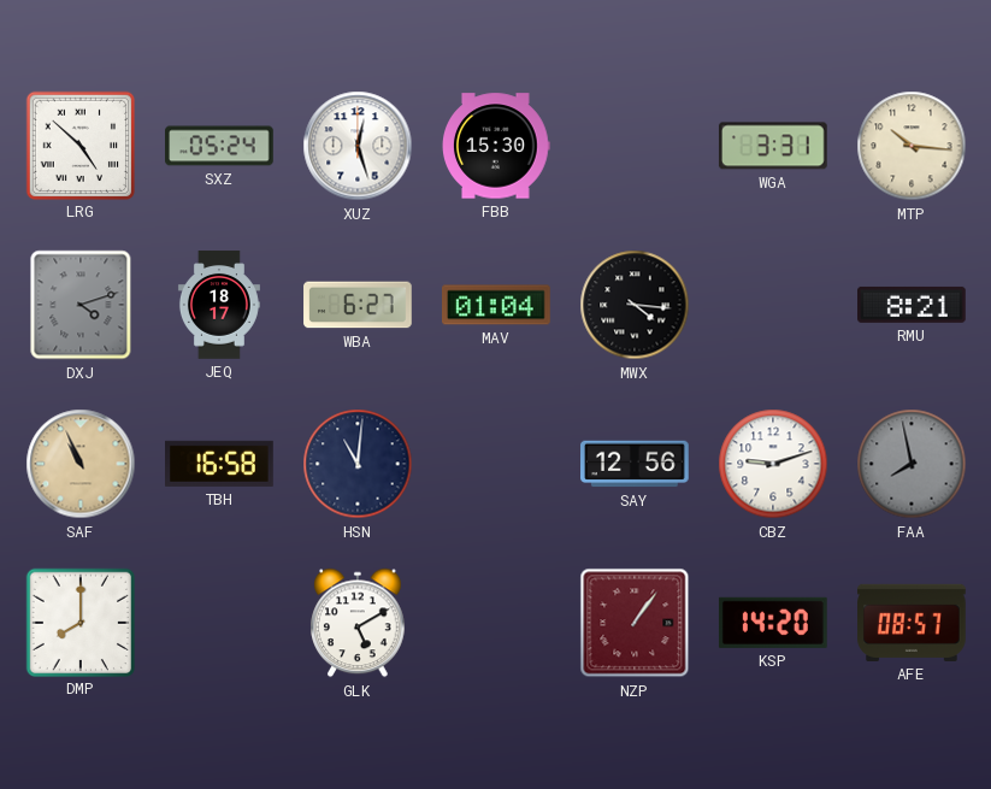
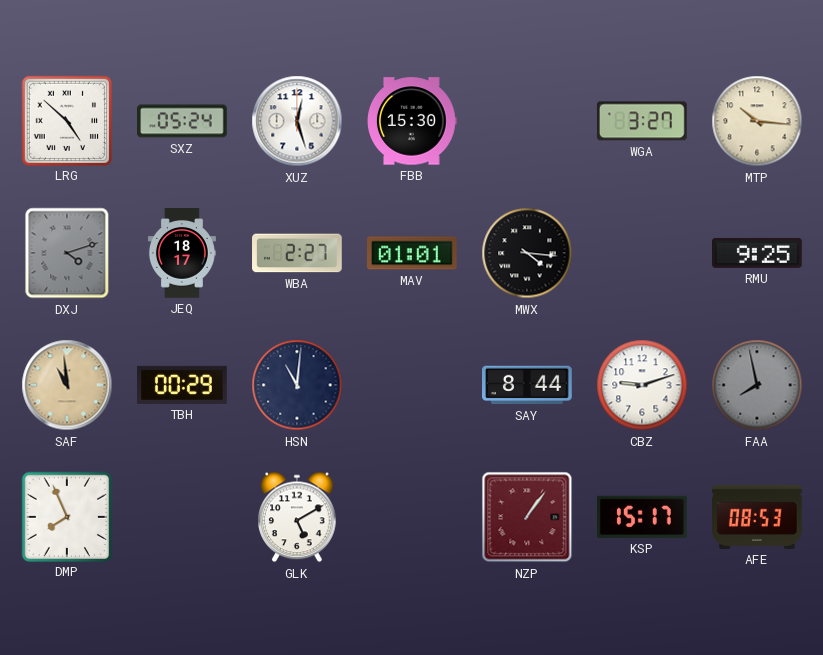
WGA: 3:31 -> 3:27 (642, 121)
WBA: 6:27 -> 2:27 (297, 253)
MAV: 01:04 -> 01:01 (412, 253)
RMU: 8:21 -> 9:25 (758, 253)
SAF: 10:56 -> 10:59 (67, 385)
TBH: 16:58 -> 00:29 (183, 385)
SAY: 12:56 -> 8:44 (528, 385)
DMP: 8:00 -> 7:56 (66, 516)
KSP: 14:20 -> 15:17 (642, 517)
AFE: 08:57 -> 08:53 (757, 517)
